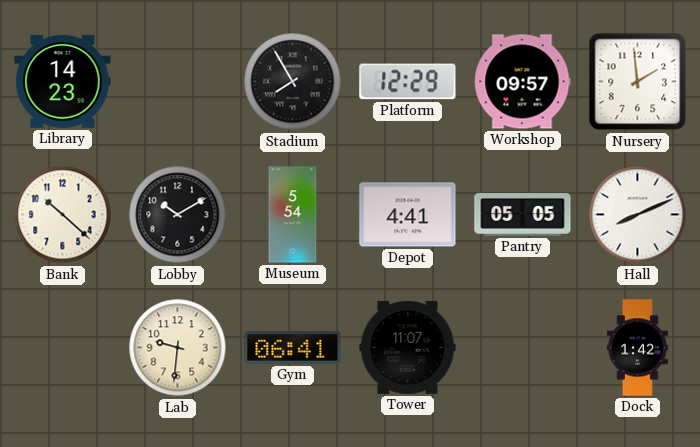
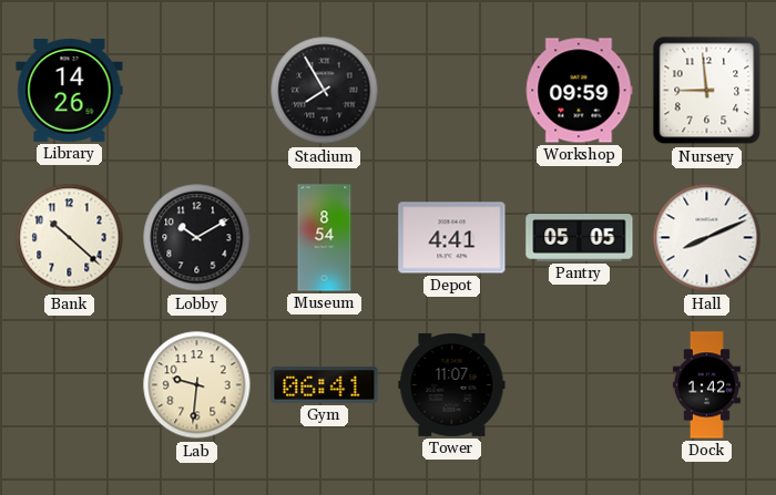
Library: 14:23 -> 14:26 (70, 90)
Platform: 12:29 -> none (408, 82)
Workshop: 09:57 -> 09:59 (579, 91)
Nursery: 1:59 -> 8:59 (707, 91)
Museum: 5:54 -> 8:54 (325, 238)
